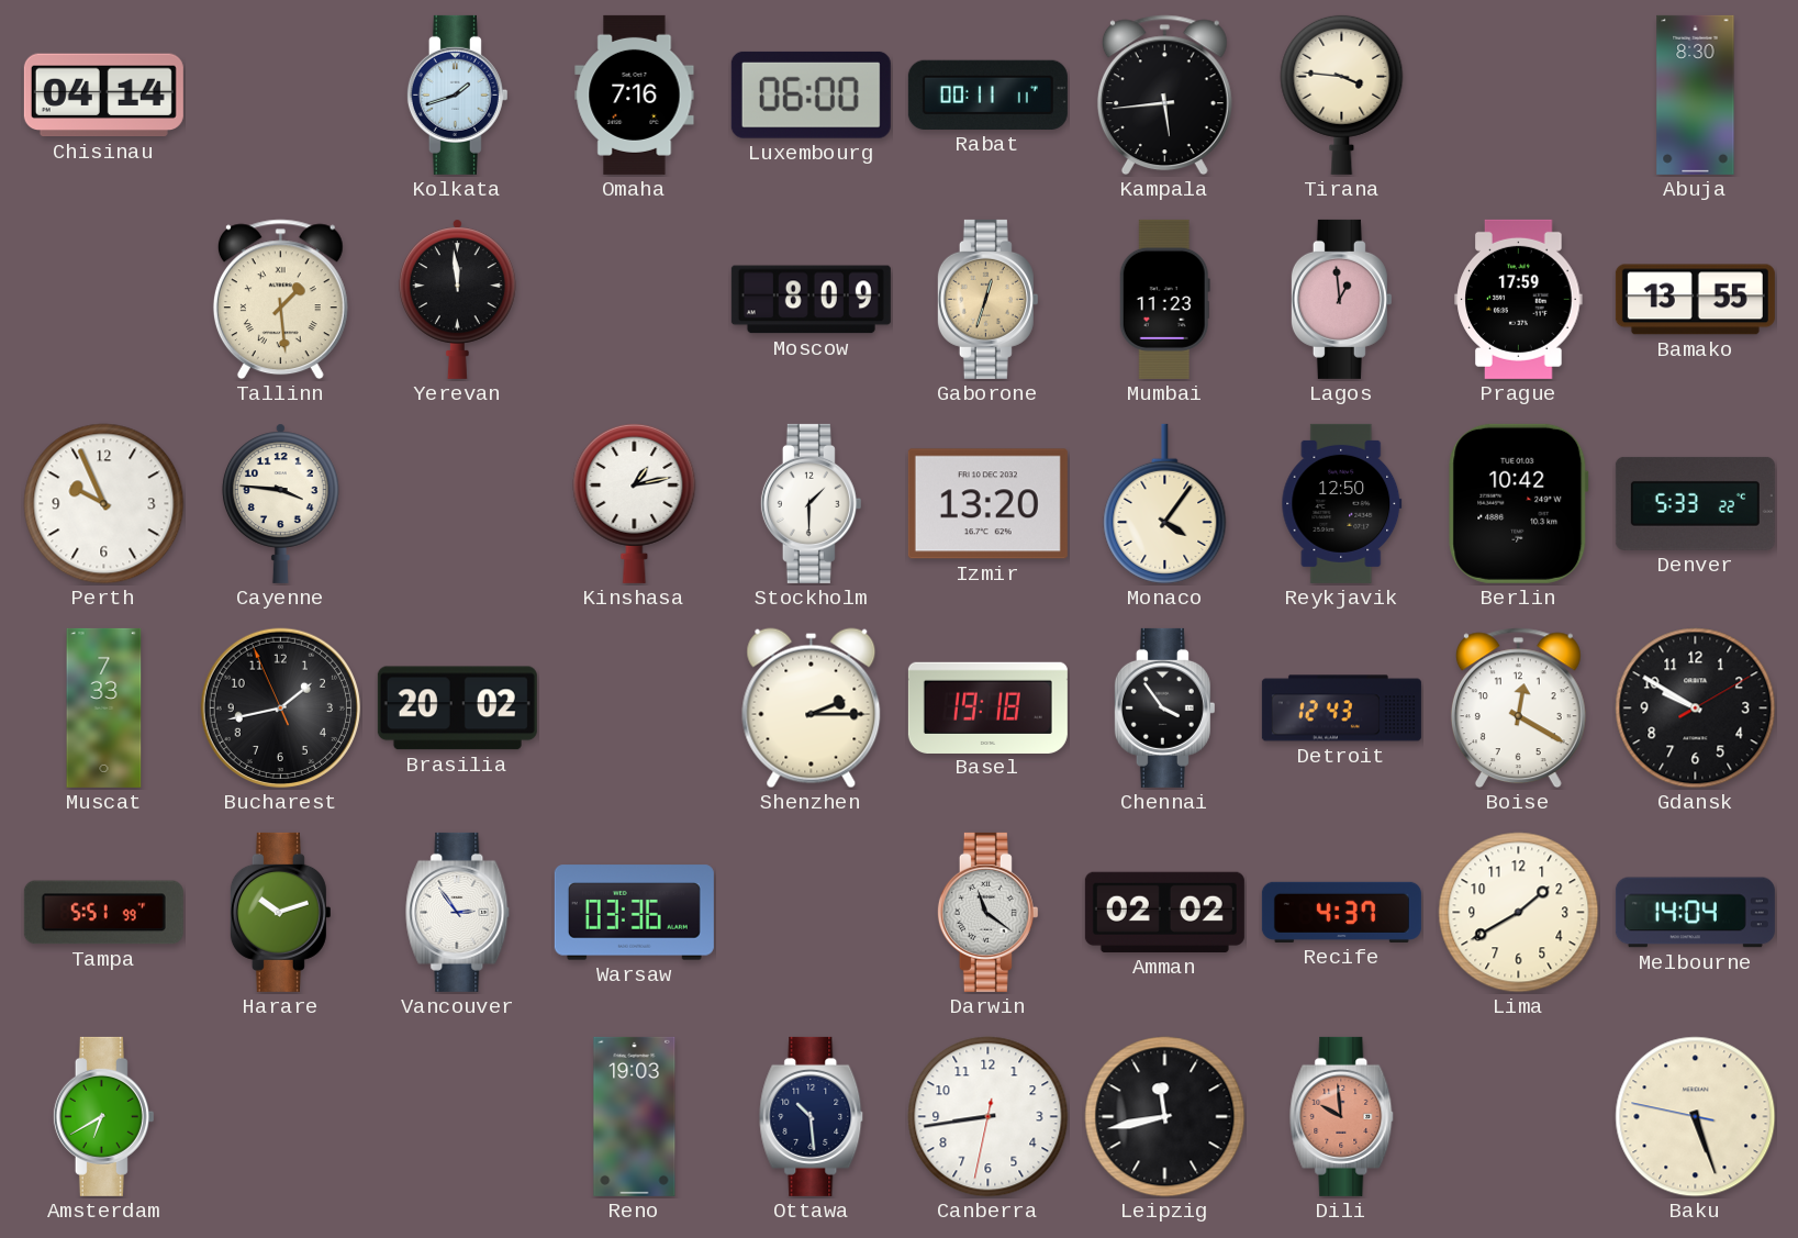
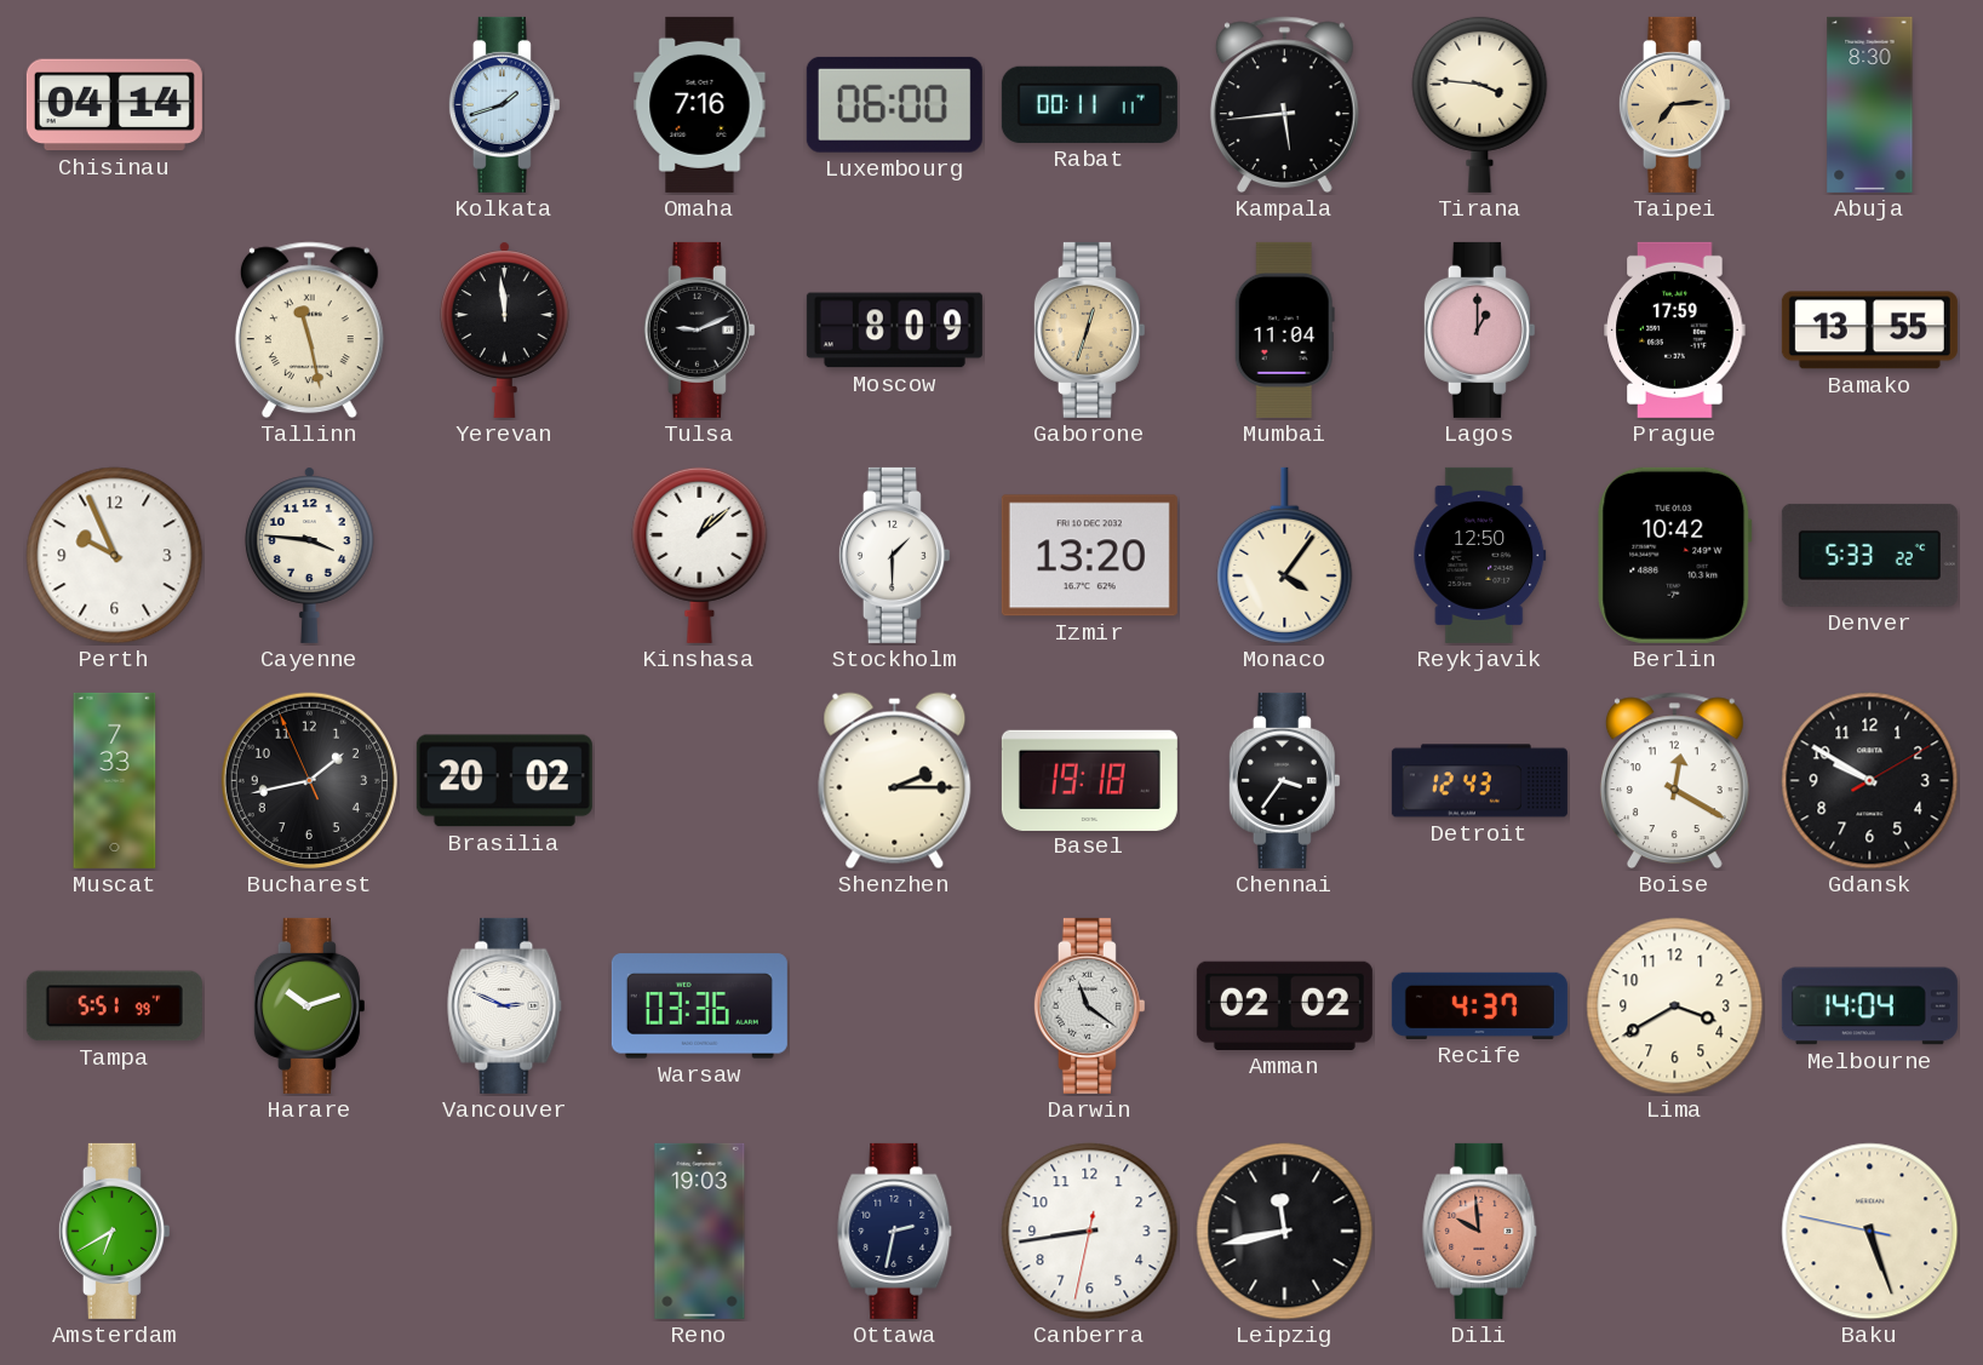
Taipei: none -> 7:14 (1674, 104)
Tallinn: 1:29 -> 11:28 (309, 331)
Tulsa: none -> 9:11 (699, 329)
Mumbai: 11:23 -> 11:04 (1284, 329)
Lagos: 12:59 -> 1:00 (1479, 329)
Kinshasa: 1:13 -> 1:08 (700, 555)
Chennai: 3:54 -> 3:36 (1284, 780)
Vancouver: 2:54 -> 2:49 (505, 1005)
Lima: 1:40 -> 3:40 (1675, 1006)
Ottawa: 10:29 -> 2:32 (895, 1231)
